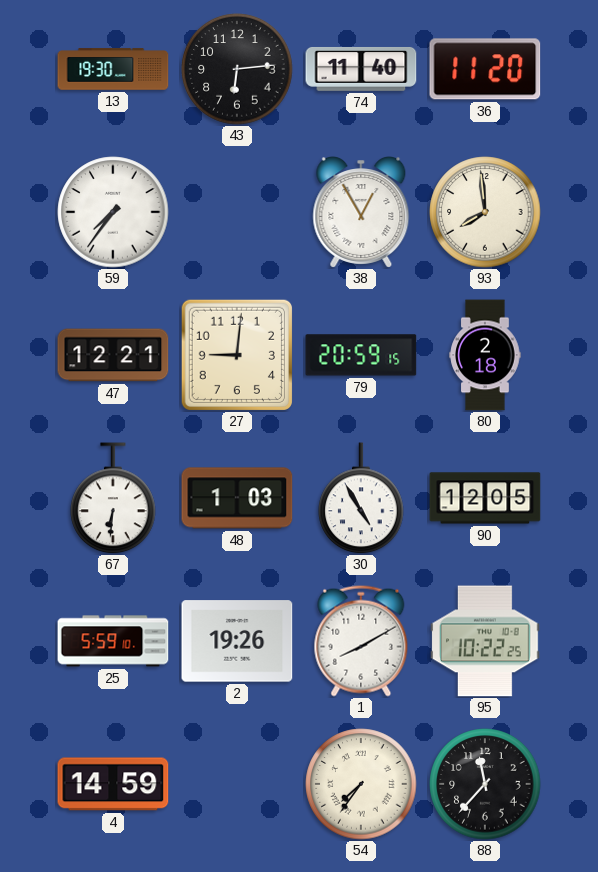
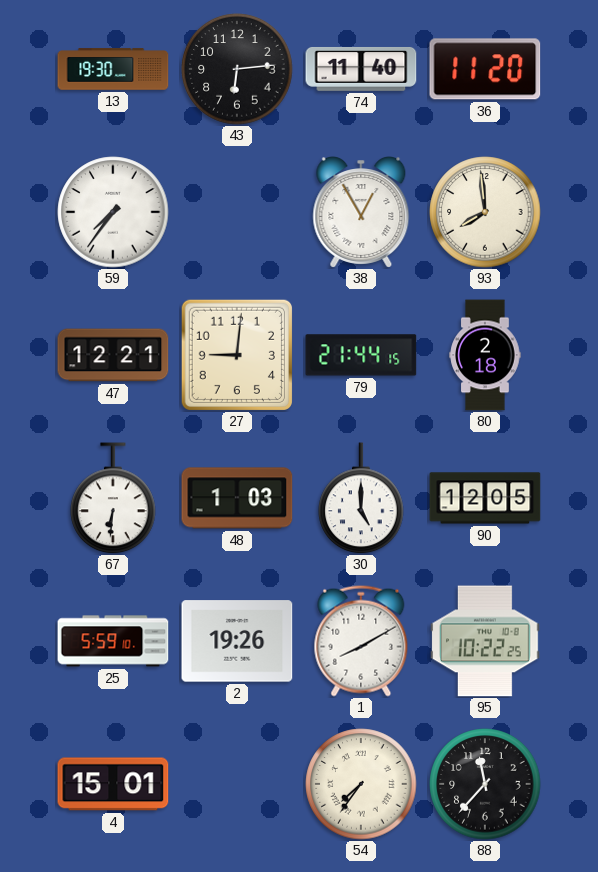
79: 20:59 -> 21:44 (361, 355)
30: 4:55 -> 5:00 (361, 498)
4: 14:59 -> 15:01 (113, 784)
